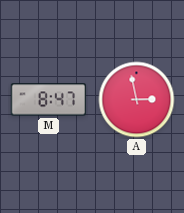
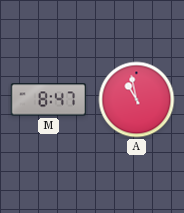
A: 2:58 -> 10:58 (137, 100)
